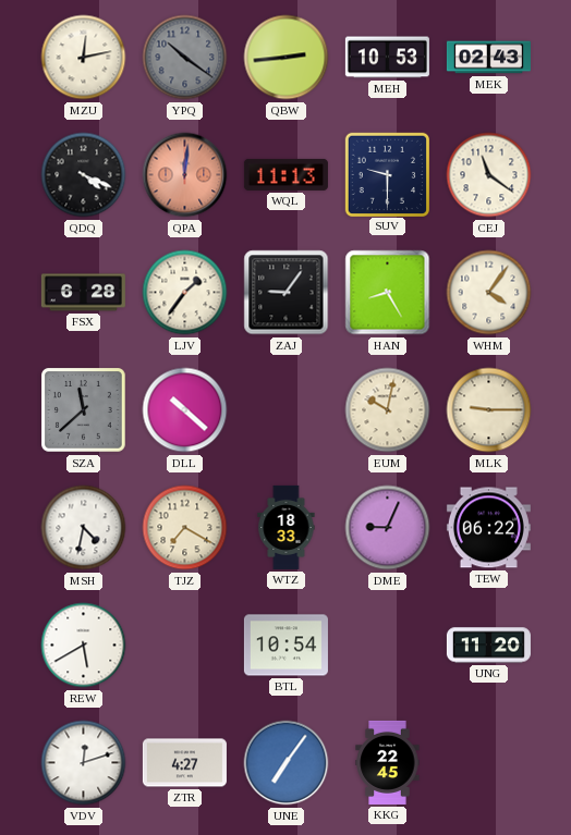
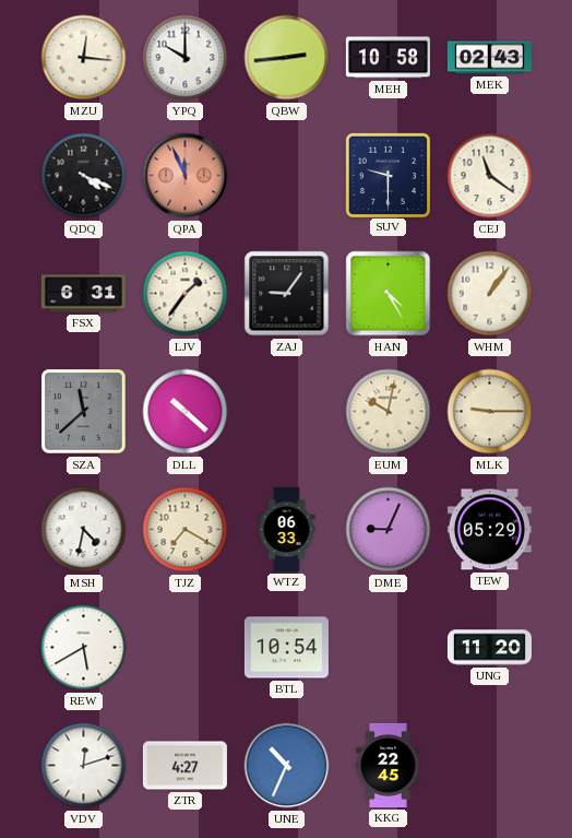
MZU: 12:13 -> 12:16 (84, 58)
YPQ: 10:21 -> 10:00 (186, 58)
YPQ dial: grey -> white (186, 58)
MEH: 10:53 -> 10:58 (388, 58)
QPA: 12:01 -> 11:56 (186, 176)
WQL: 11:13 -> none (285, 174)
FSX: 6:28 -> 6:31 (83, 294)
HAN: 8:25 -> 4:25 (389, 294)
WHM: 4:06 -> 1:06 (490, 294)
WTZ: 18:33 -> 06:33 (287, 529)
TEW: 06:22 -> 05:29 (489, 530)
UNE: 7:06 -> 10:34 (287, 766)
